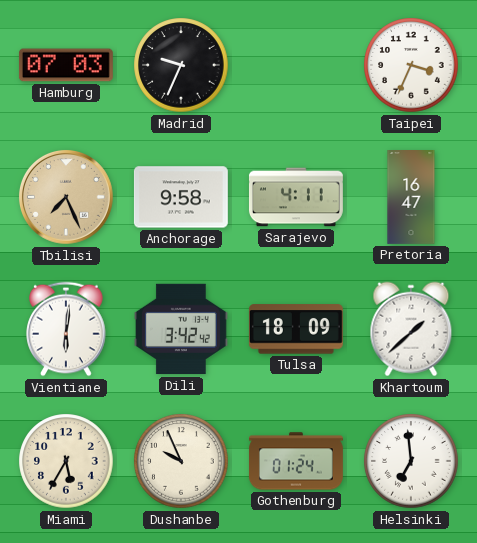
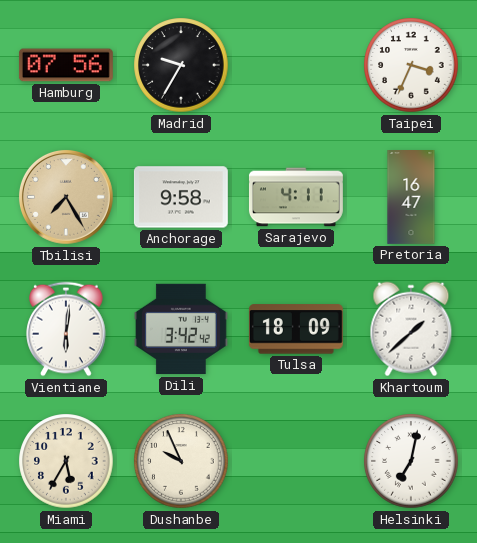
Hamburg: 07:03 -> 07:56 (66, 65)
Madrid: 9:34 -> 9:35 (181, 65)
Tbilisi: 7:26 -> 7:25 (67, 198)
Gothenburg: 01:24 -> none (296, 461)
Helsinki: 6:59 -> 7:02 (411, 461)
